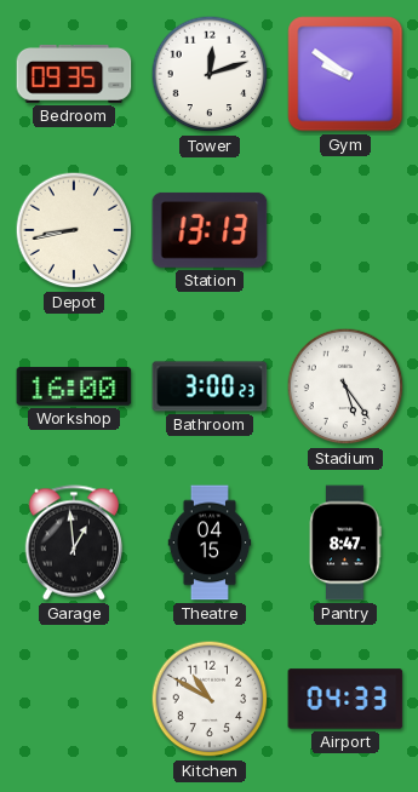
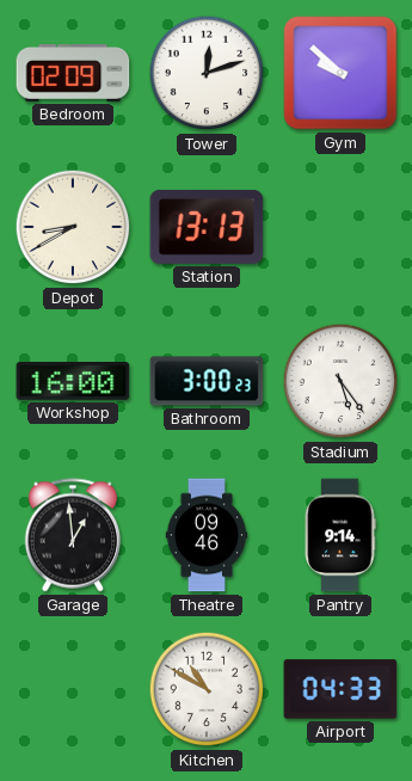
Bedroom: 09:35 -> 02:09 (73, 73)
Gym: 9:51 -> 9:52 (340, 73)
Depot: 8:43 -> 8:40 (73, 227)
Theatre: 04:15 -> 09:46 (207, 535)
Pantry: 8:47 -> 9:14 (340, 535)
